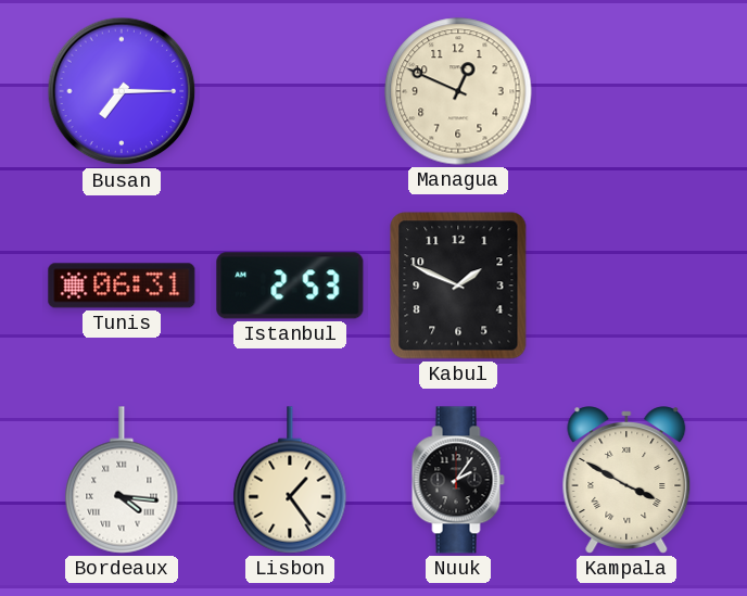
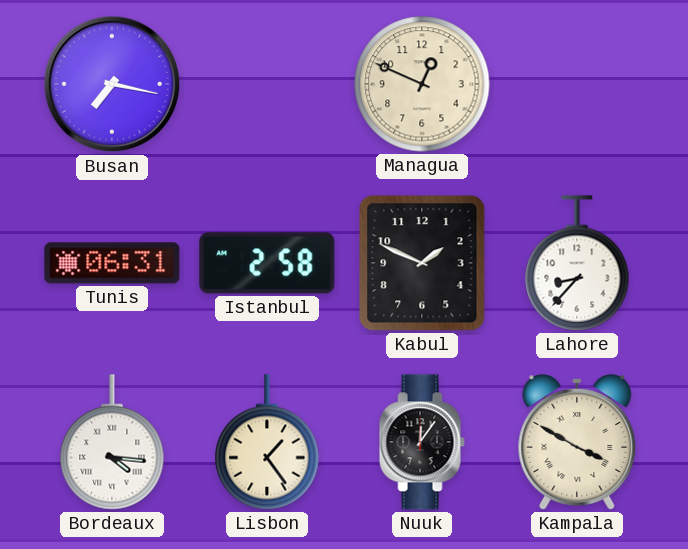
Busan: 7:15 -> 7:17 (112, 84)
Istanbul: 2:53 -> 2:58 (267, 263)
Lahore: none -> 8:37 (577, 263)
Nuuk: 2:06 -> 12:06 (422, 442)
